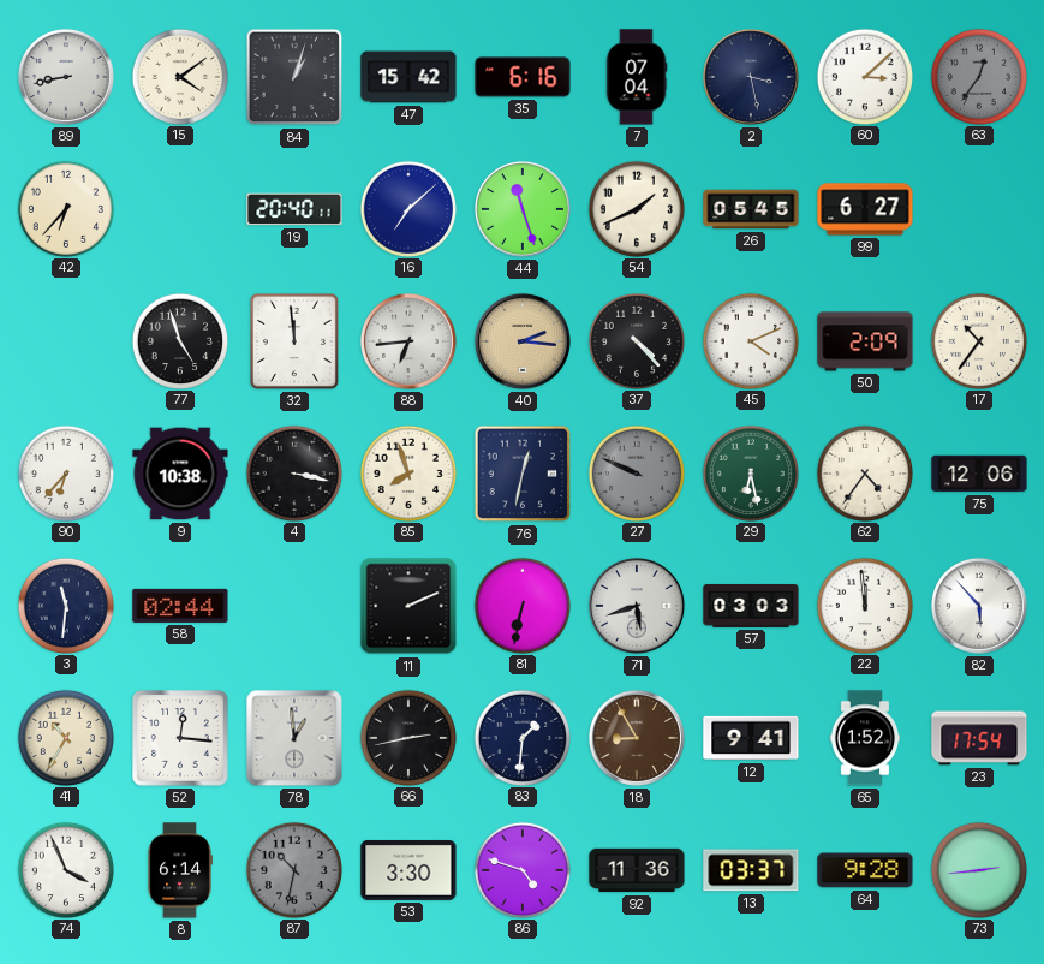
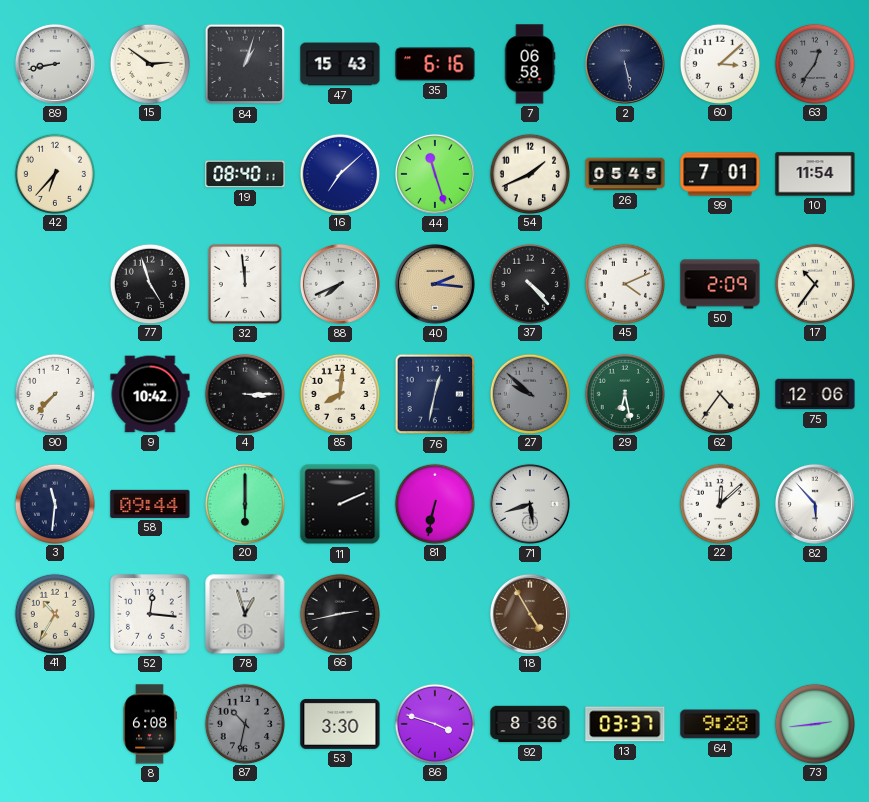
15: 4:09 -> 2:51 (149, 63)
47: 15:42 -> 15:43 (340, 64)
7: 07:04 -> 06:58 (530, 64)
2: 3:28 -> 5:28 (625, 64)
19: 20:40 -> 08:40 (245, 174)
99: 6:27 -> 7:01 (720, 174)
10: none -> 11:54 (815, 174)
88: 6:44 -> 7:41 (340, 284)
90: 6:37 -> 7:37 (54, 393)
9: 10:38 -> 10:42 (150, 394)
4: 3:17 -> 3:15 (244, 393)
85: 7:57 -> 8:01 (339, 393)
27: 9:49 -> 9:52 (529, 393)
58: 02:44 -> 09:44 (150, 504)
20: none -> 6:00 (244, 503)
57: 03:03 -> none (751, 606)
22: 11:59 -> 12:08 (719, 503)
78: 12:59 -> 12:57 (245, 614)
83: 1:31 -> none (521, 737)
18: 8:55 -> 4:55 (530, 614)
12: 9:41 -> none (751, 738)
65: 1:52 -> none (865, 738)
23: 17:54 -> none (979, 738)
74: 3:56 -> none (65, 869)
8: 6:14 -> 6:08 (150, 724)
86: 4:48 -> 3:48 (434, 723)
92: 11:36 -> 8:36 (530, 724)
